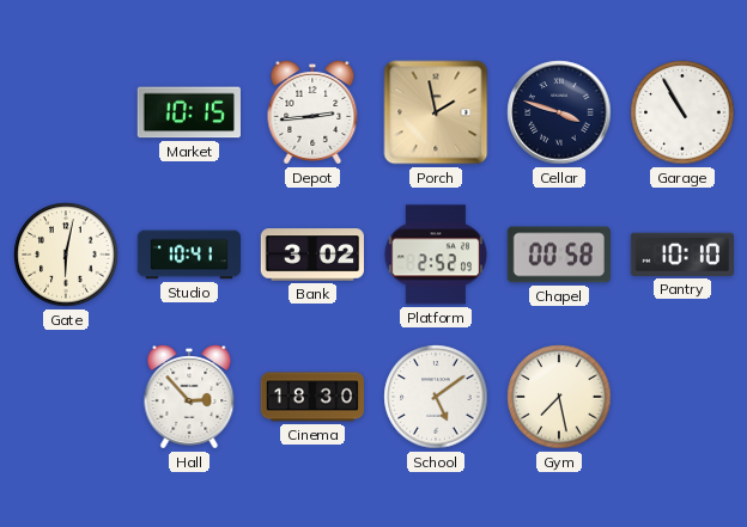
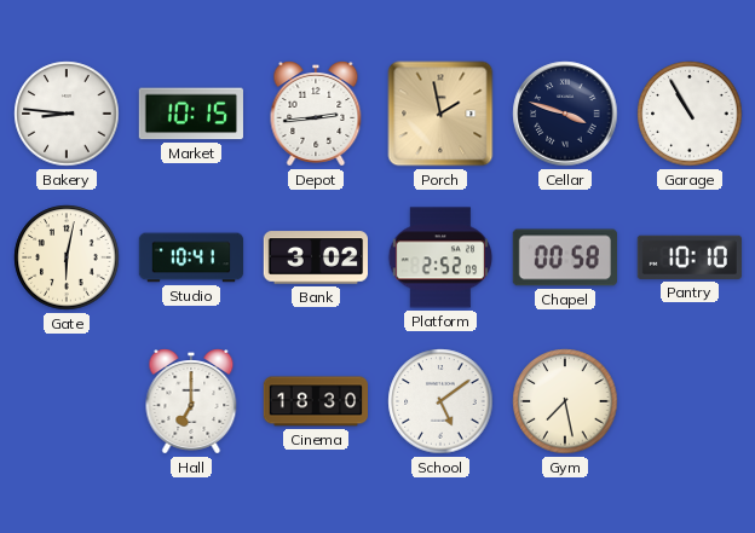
Bakery: none -> 8:46 (67, 114)
Hall: 2:53 -> 7:00 (191, 401)
